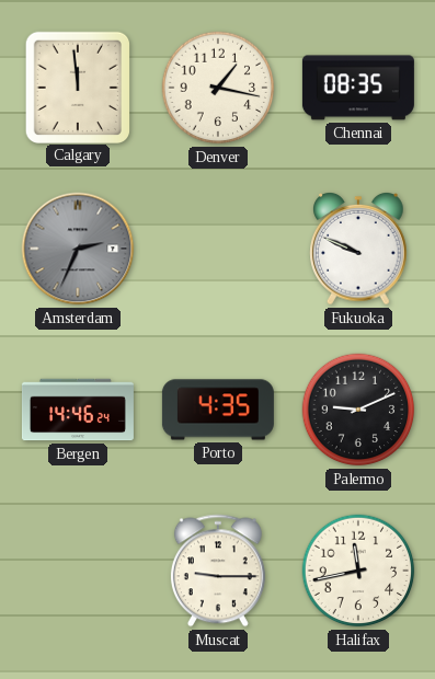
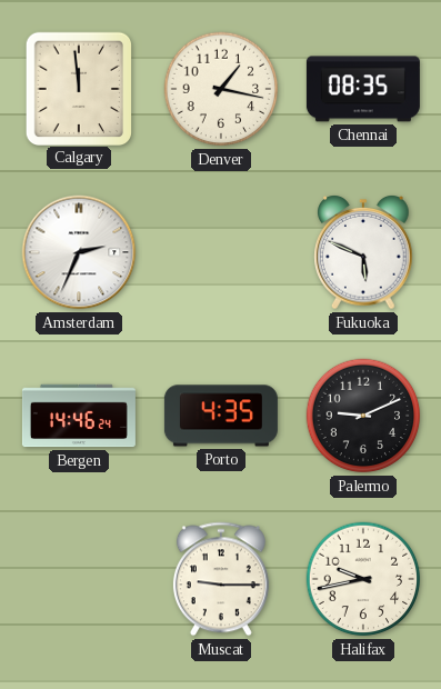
Amsterdam dial: grey -> white (79, 252)
Fukuoka: 9:49 -> 5:49 (363, 253)
Halifax: 11:43 -> 9:43 (363, 579)
